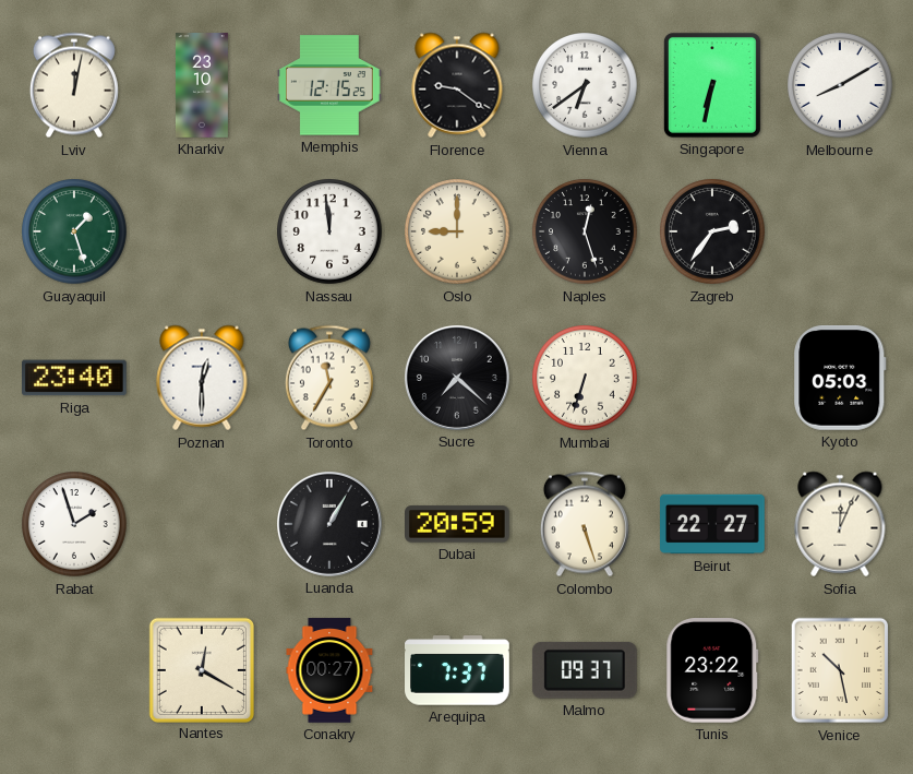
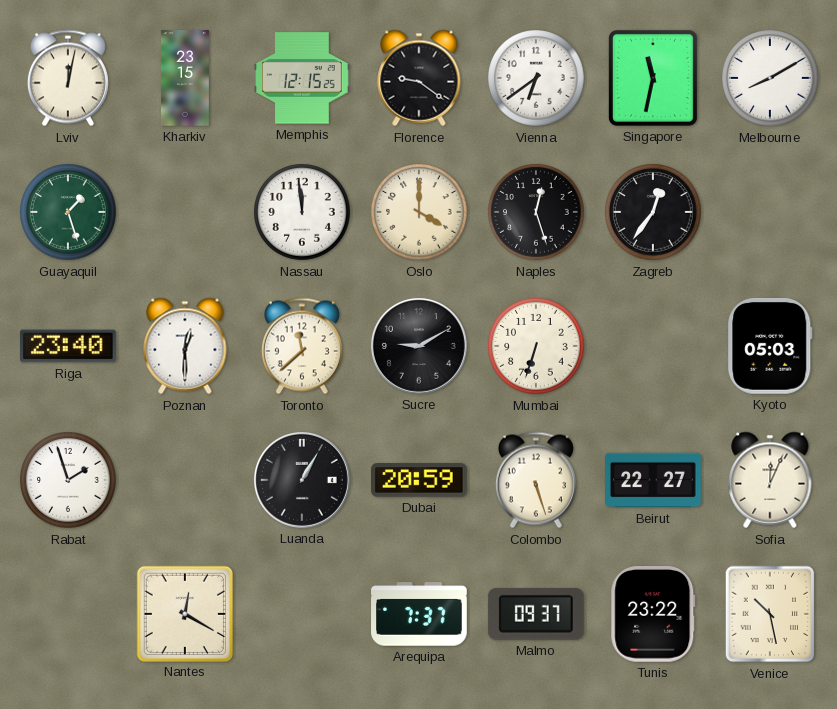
Kharkiv: 23:10 -> 23:15 (185, 78)
Singapore: 6:32 -> 11:32 (653, 78)
Oslo: 9:00 -> 4:00 (419, 212)
Zagreb: 2:36 -> 12:36 (653, 212)
Toronto: 11:35 -> 11:38 (302, 346)
Sucre: 7:22 -> 9:10 (419, 346)
Conakry: 00:27 -> none (329, 670)
